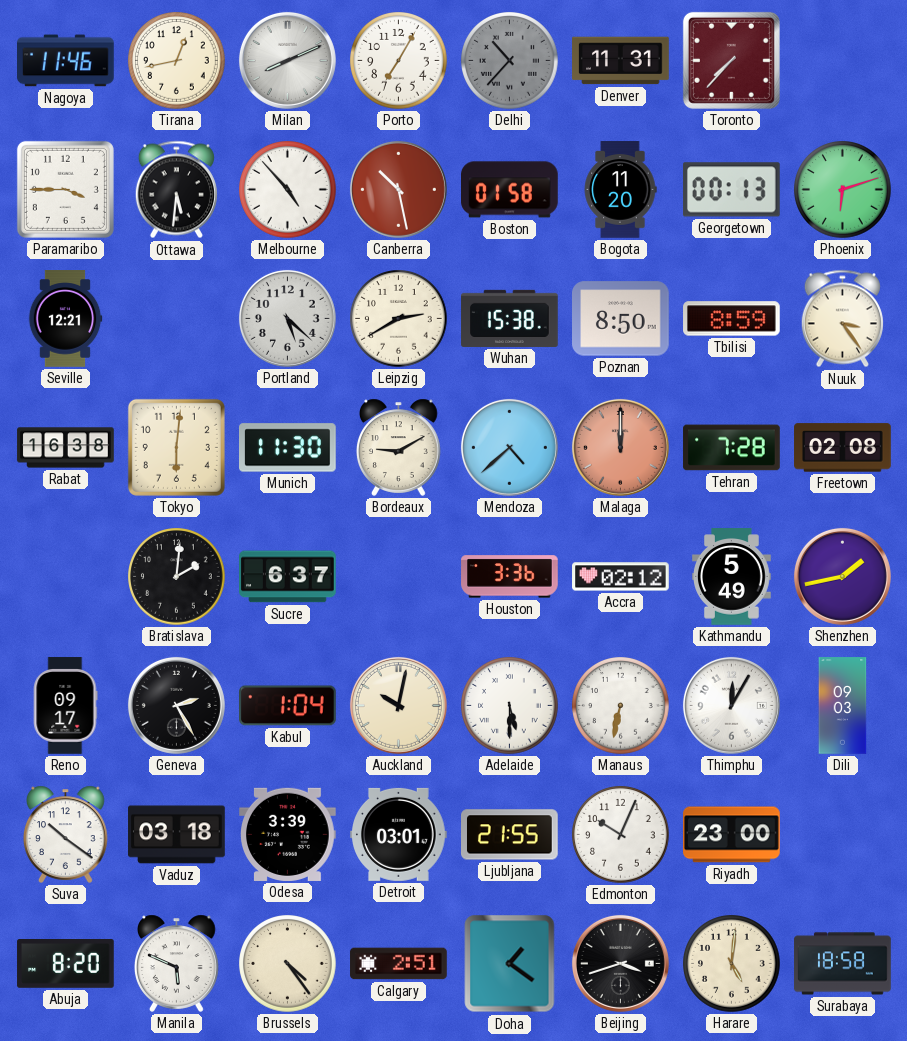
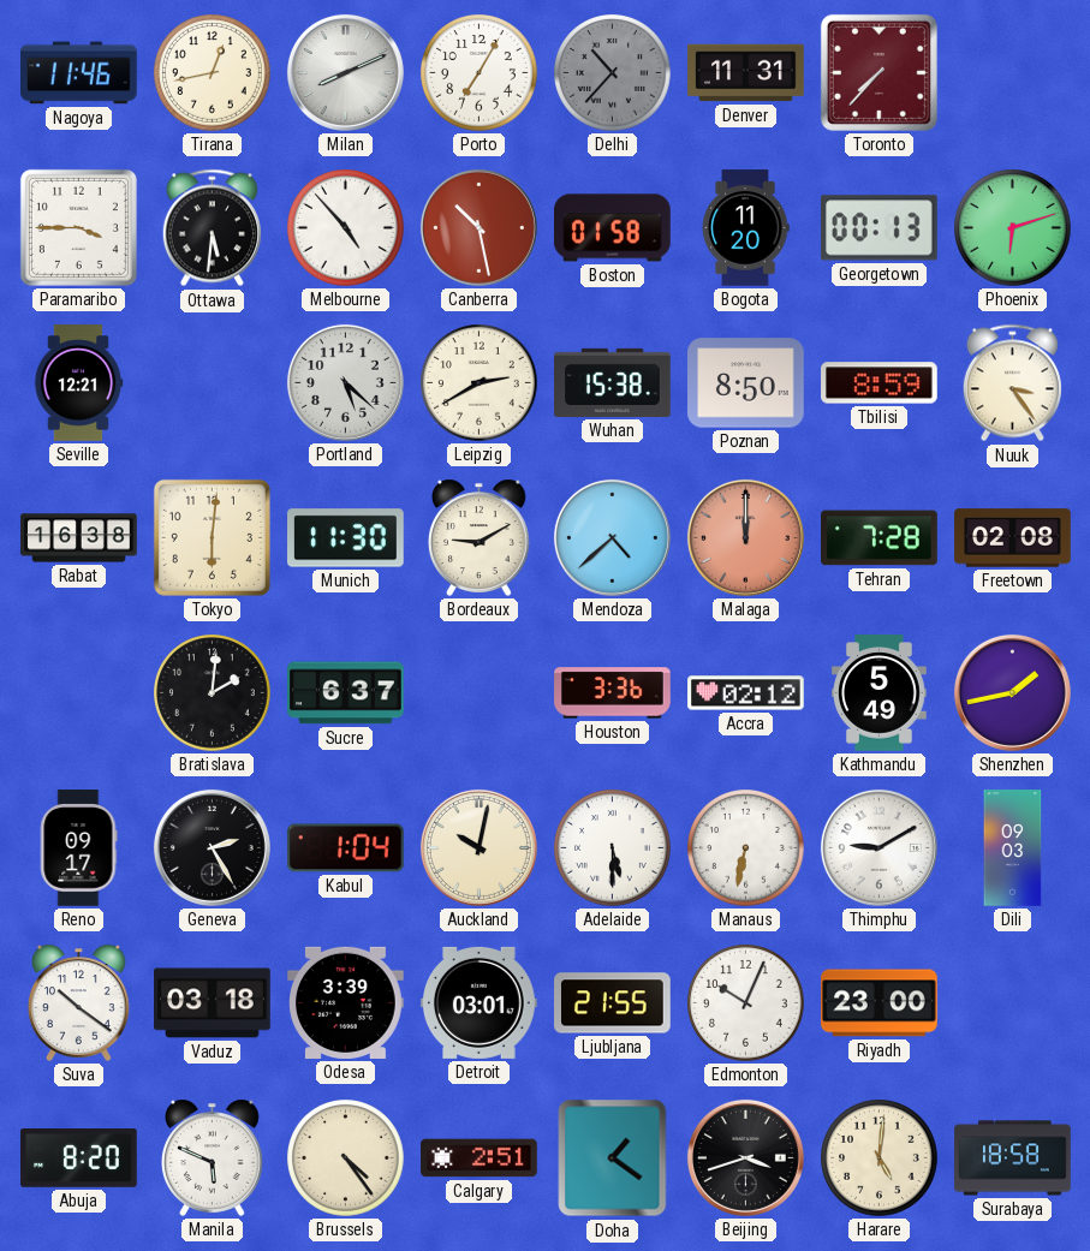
Thimphu: 12:05 -> 9:10 (878, 847)
